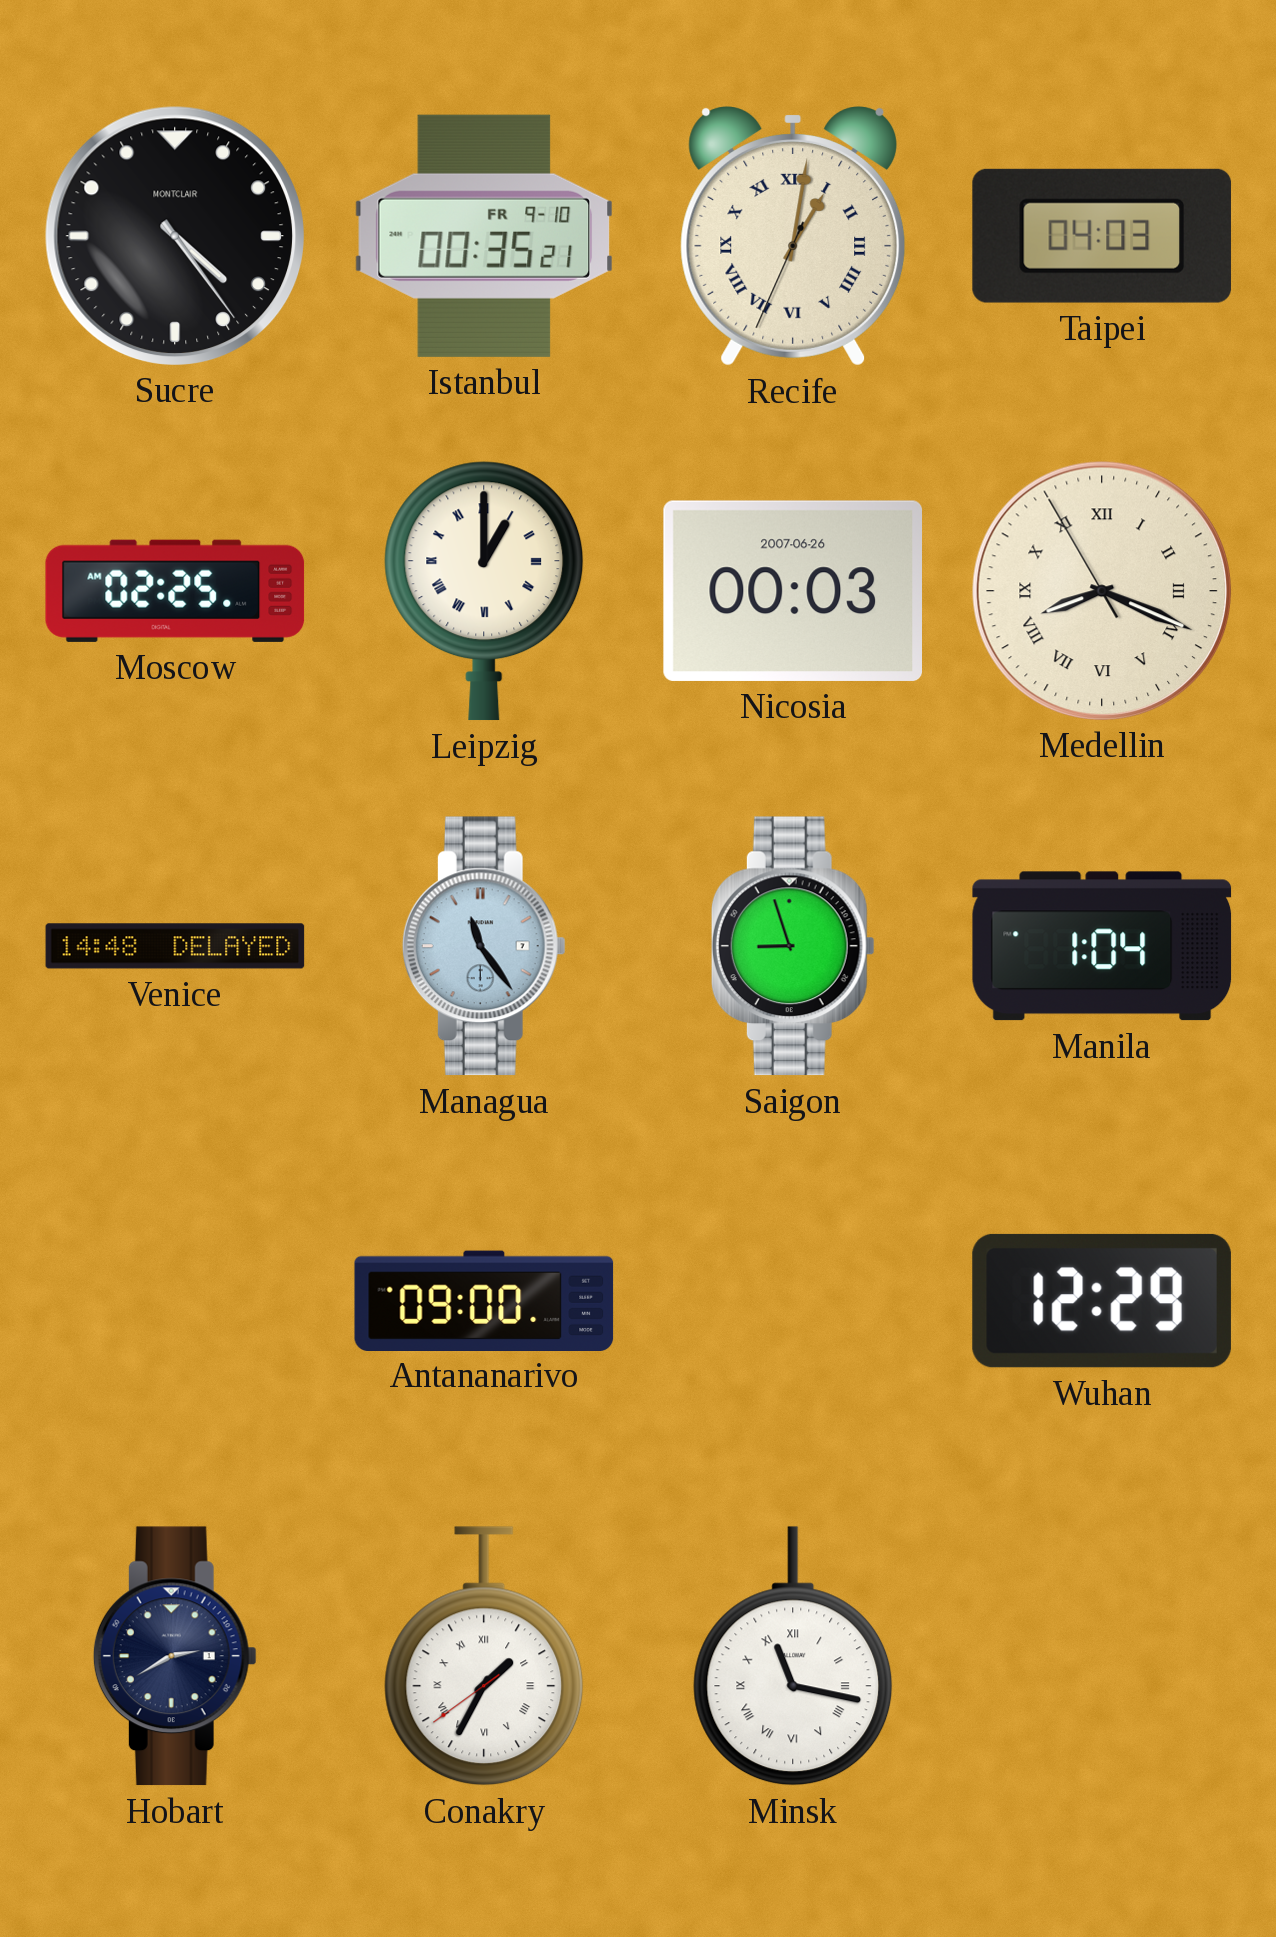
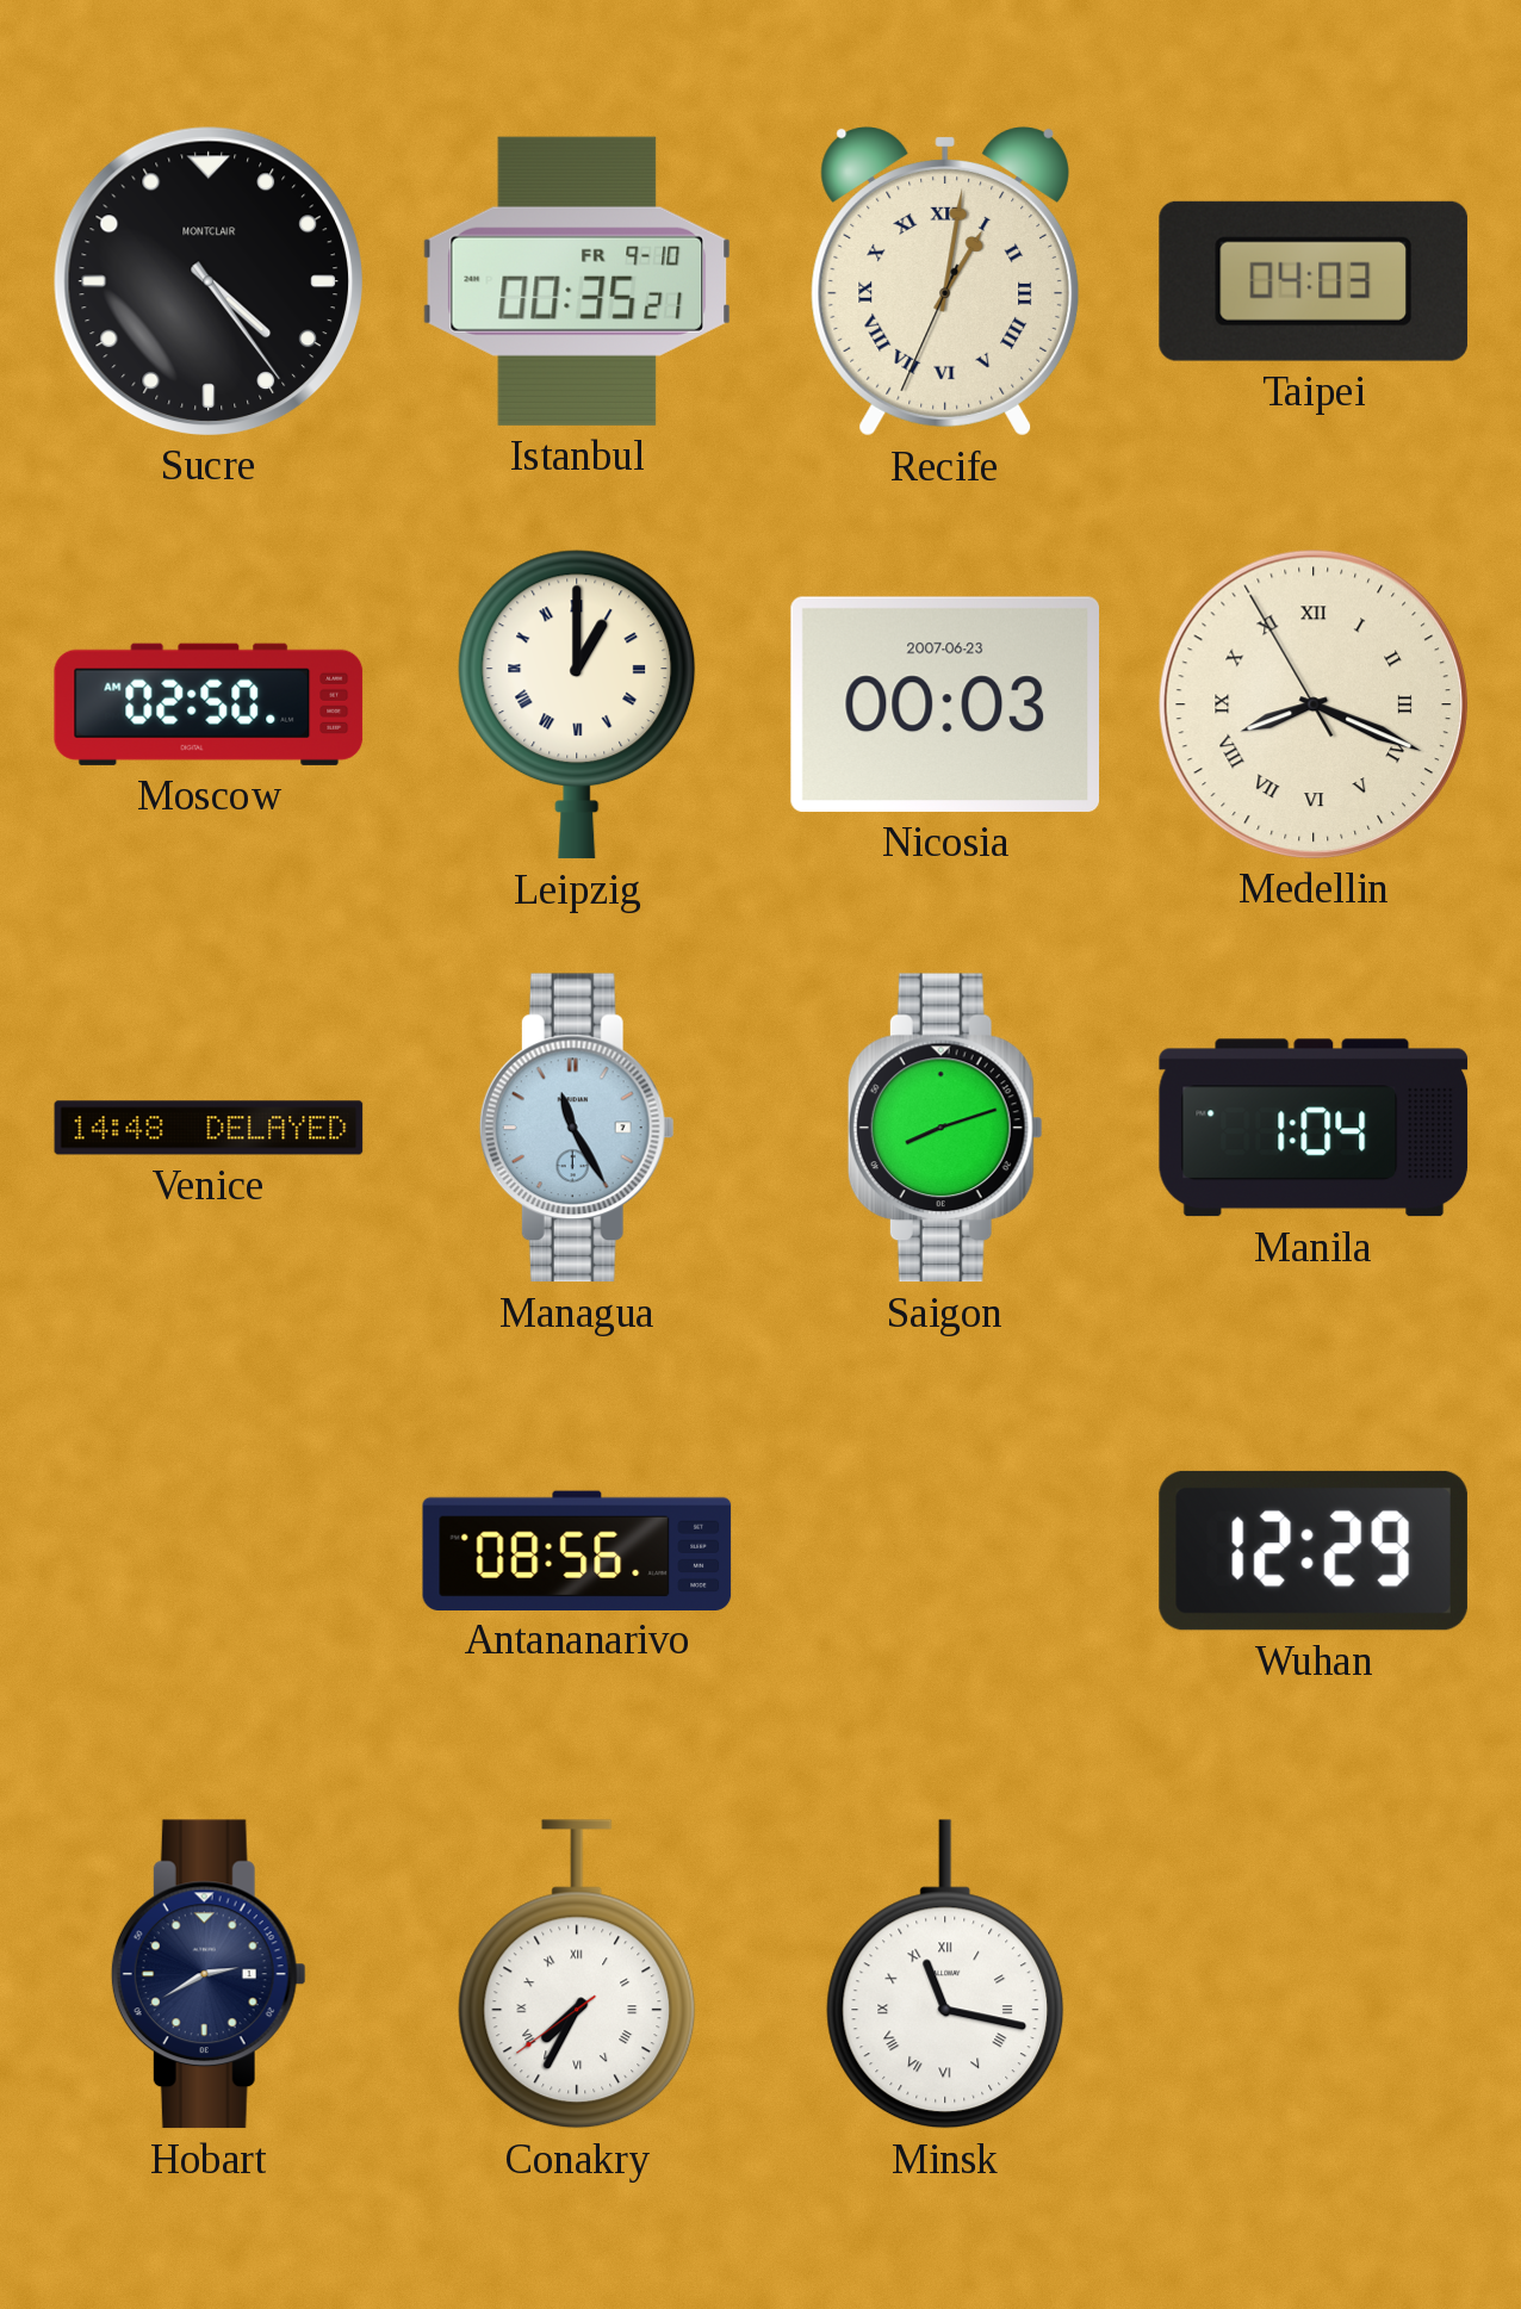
Moscow: 02:25 -> 02:50 (209, 705)
Nicosia date: 2007-06-26 -> 2007-06-23 (944, 705)
Managua: 11:24 -> 11:25 (577, 1128)
Saigon: 8:57 -> 8:12 (945, 1128)
Antananarivo: 09:00 -> 08:56 (577, 1550)
Conakry: 1:34 -> 7:34 (577, 1974)
